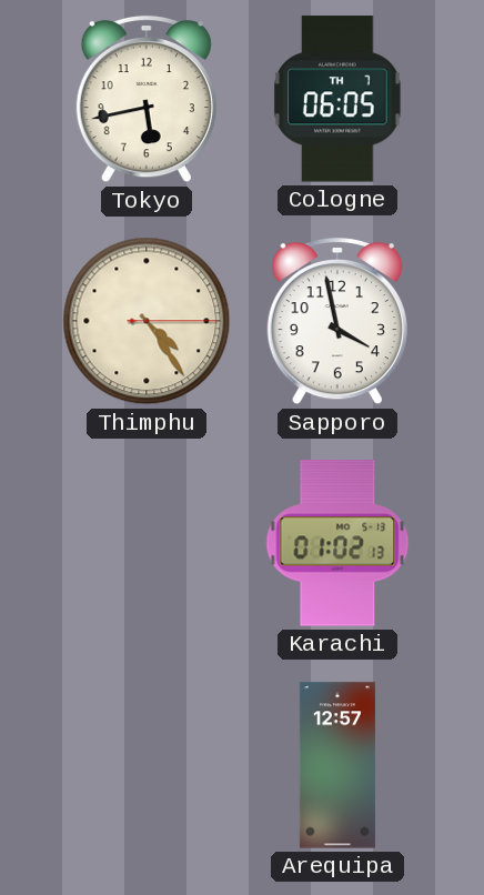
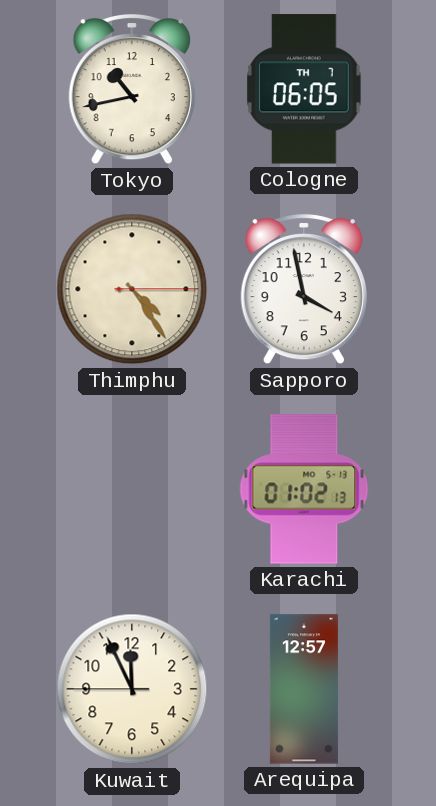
Tokyo: 5:43 -> 10:43 (132, 89)
Kuwait: none -> 11:55 (132, 689)
